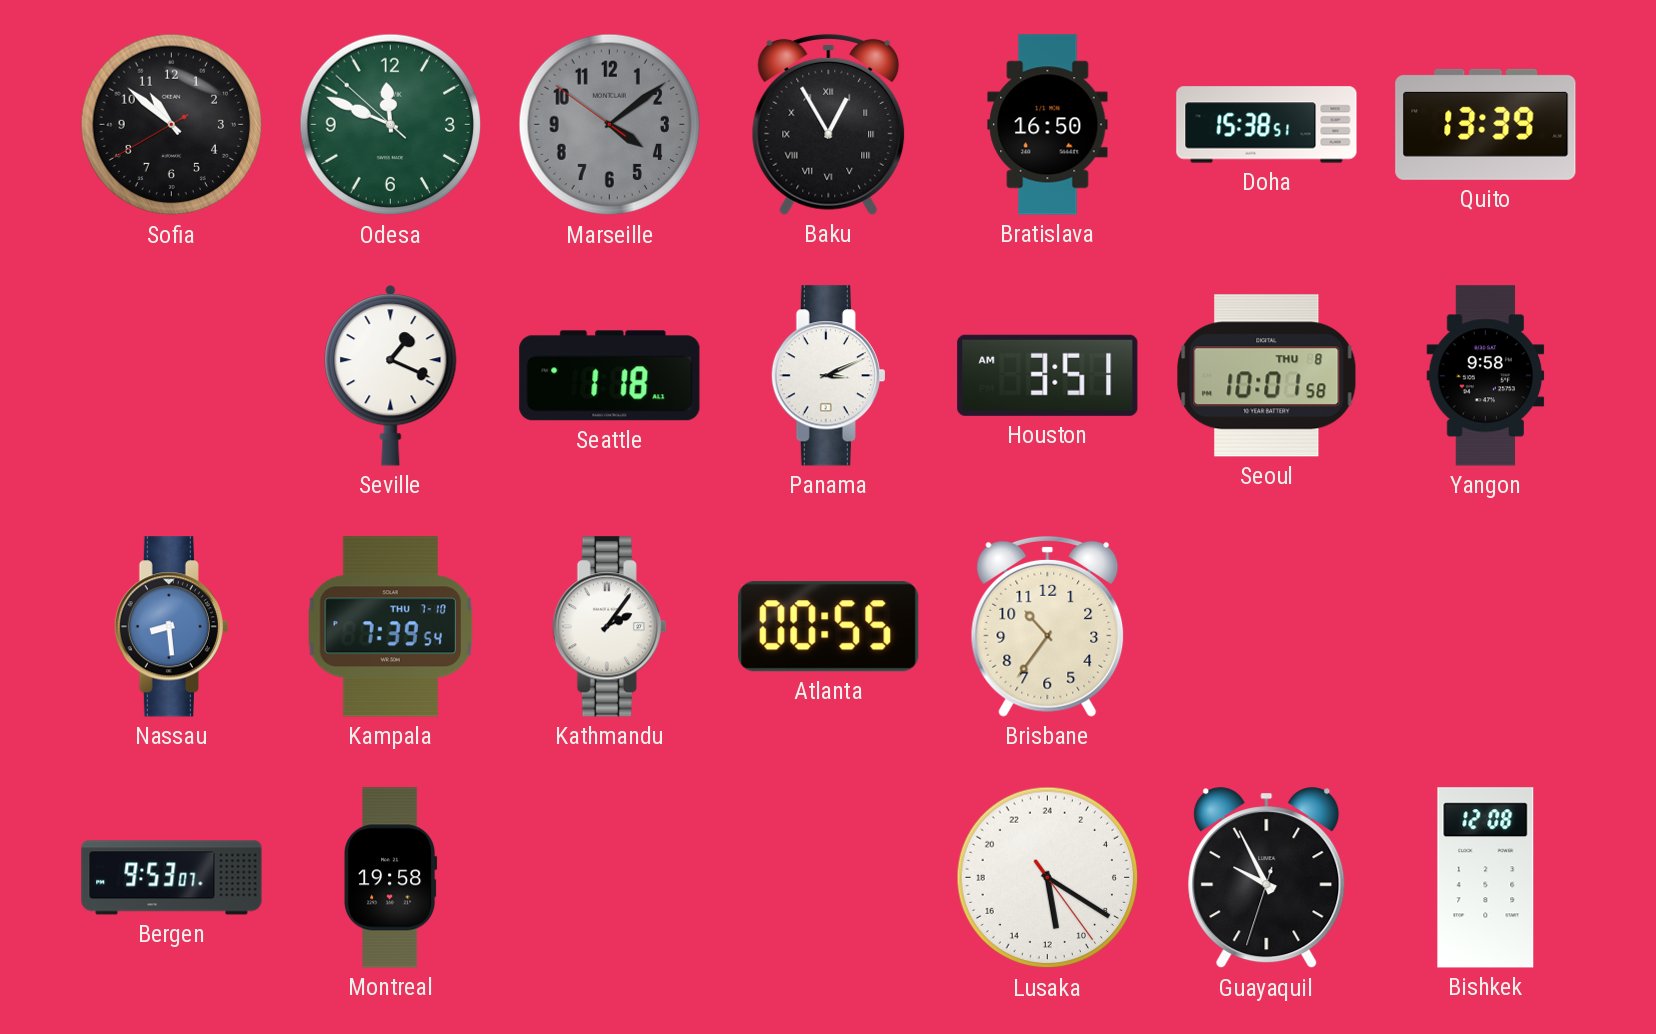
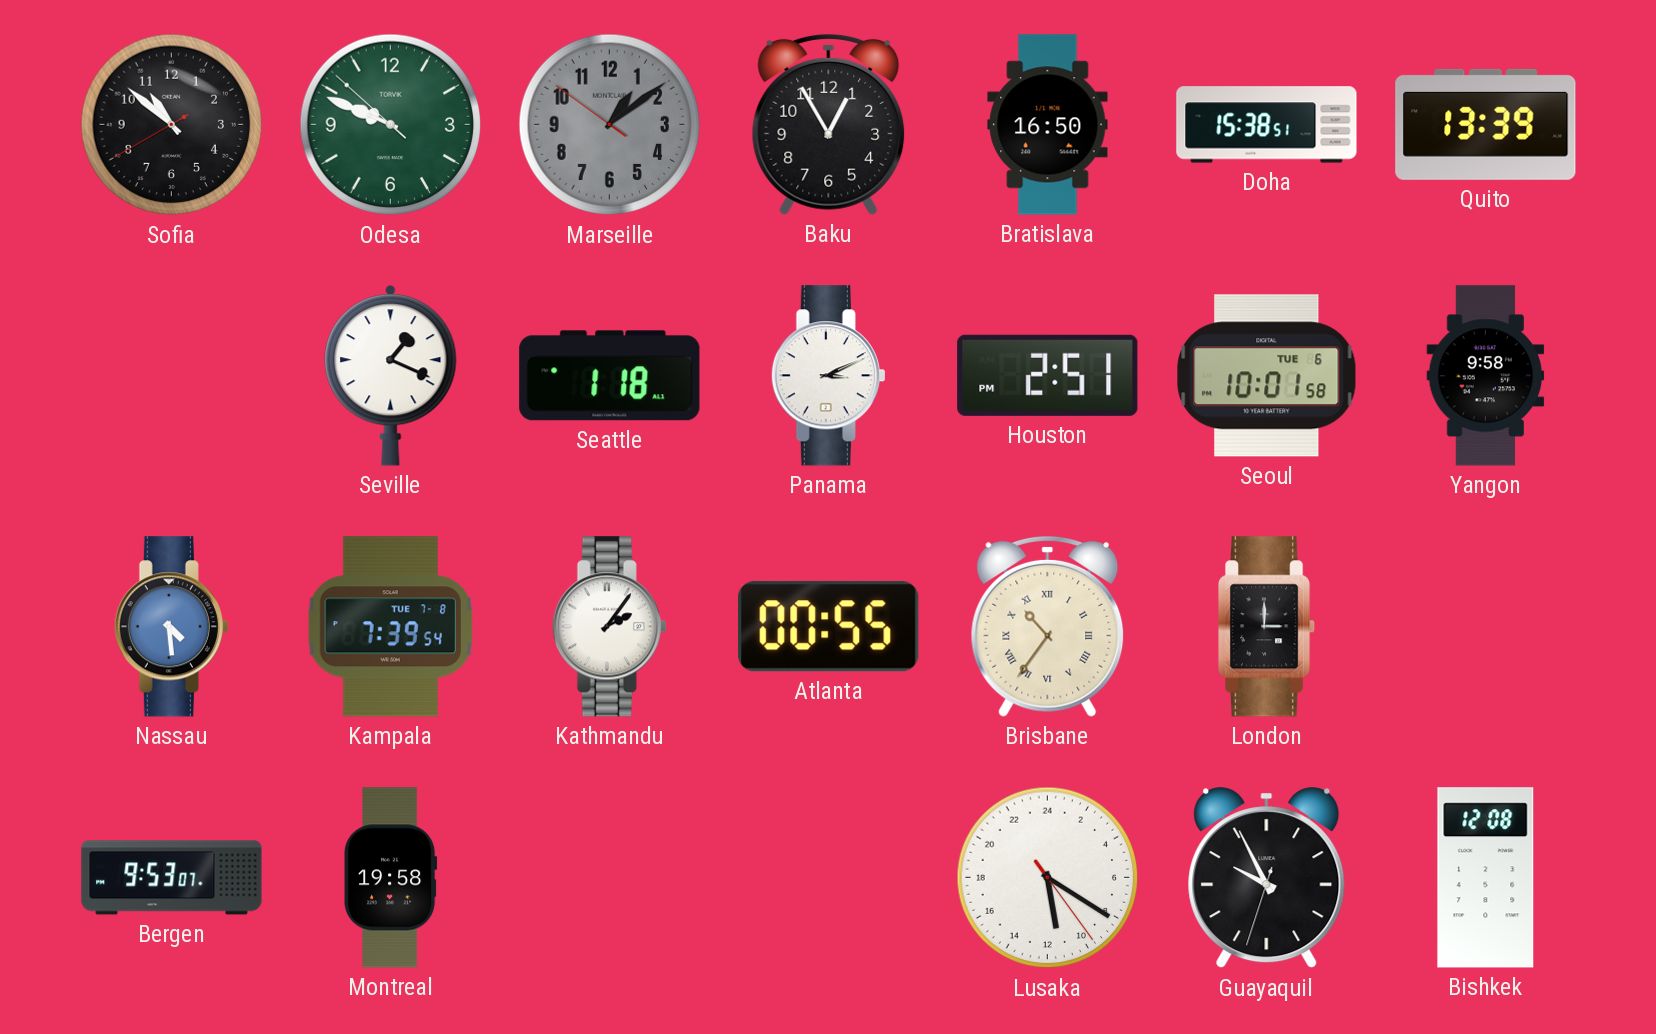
Odesa: 11:48 -> 9:48 (391, 125)
Marseille: 4:08 -> 1:08 (610, 125)
Baku numerals: Roman -> Arabic (829, 124)
Houston: 3:51 -> 2:51 (1048, 375)
Seoul date: THU 8 -> TUE 6 (1267, 376)
Nassau: 8:29 -> 4:29 (171, 627)
Kampala date: THU 7-10 -> TUE 7-8 (391, 627)
Brisbane numerals: Arabic -> Roman (1048, 626)
London: none -> 3:00 (1267, 627)
